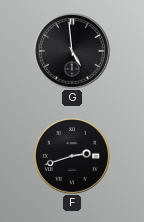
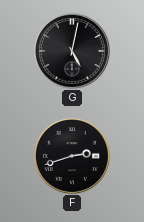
G: 4:59 -> 5:02 (72, 51)
